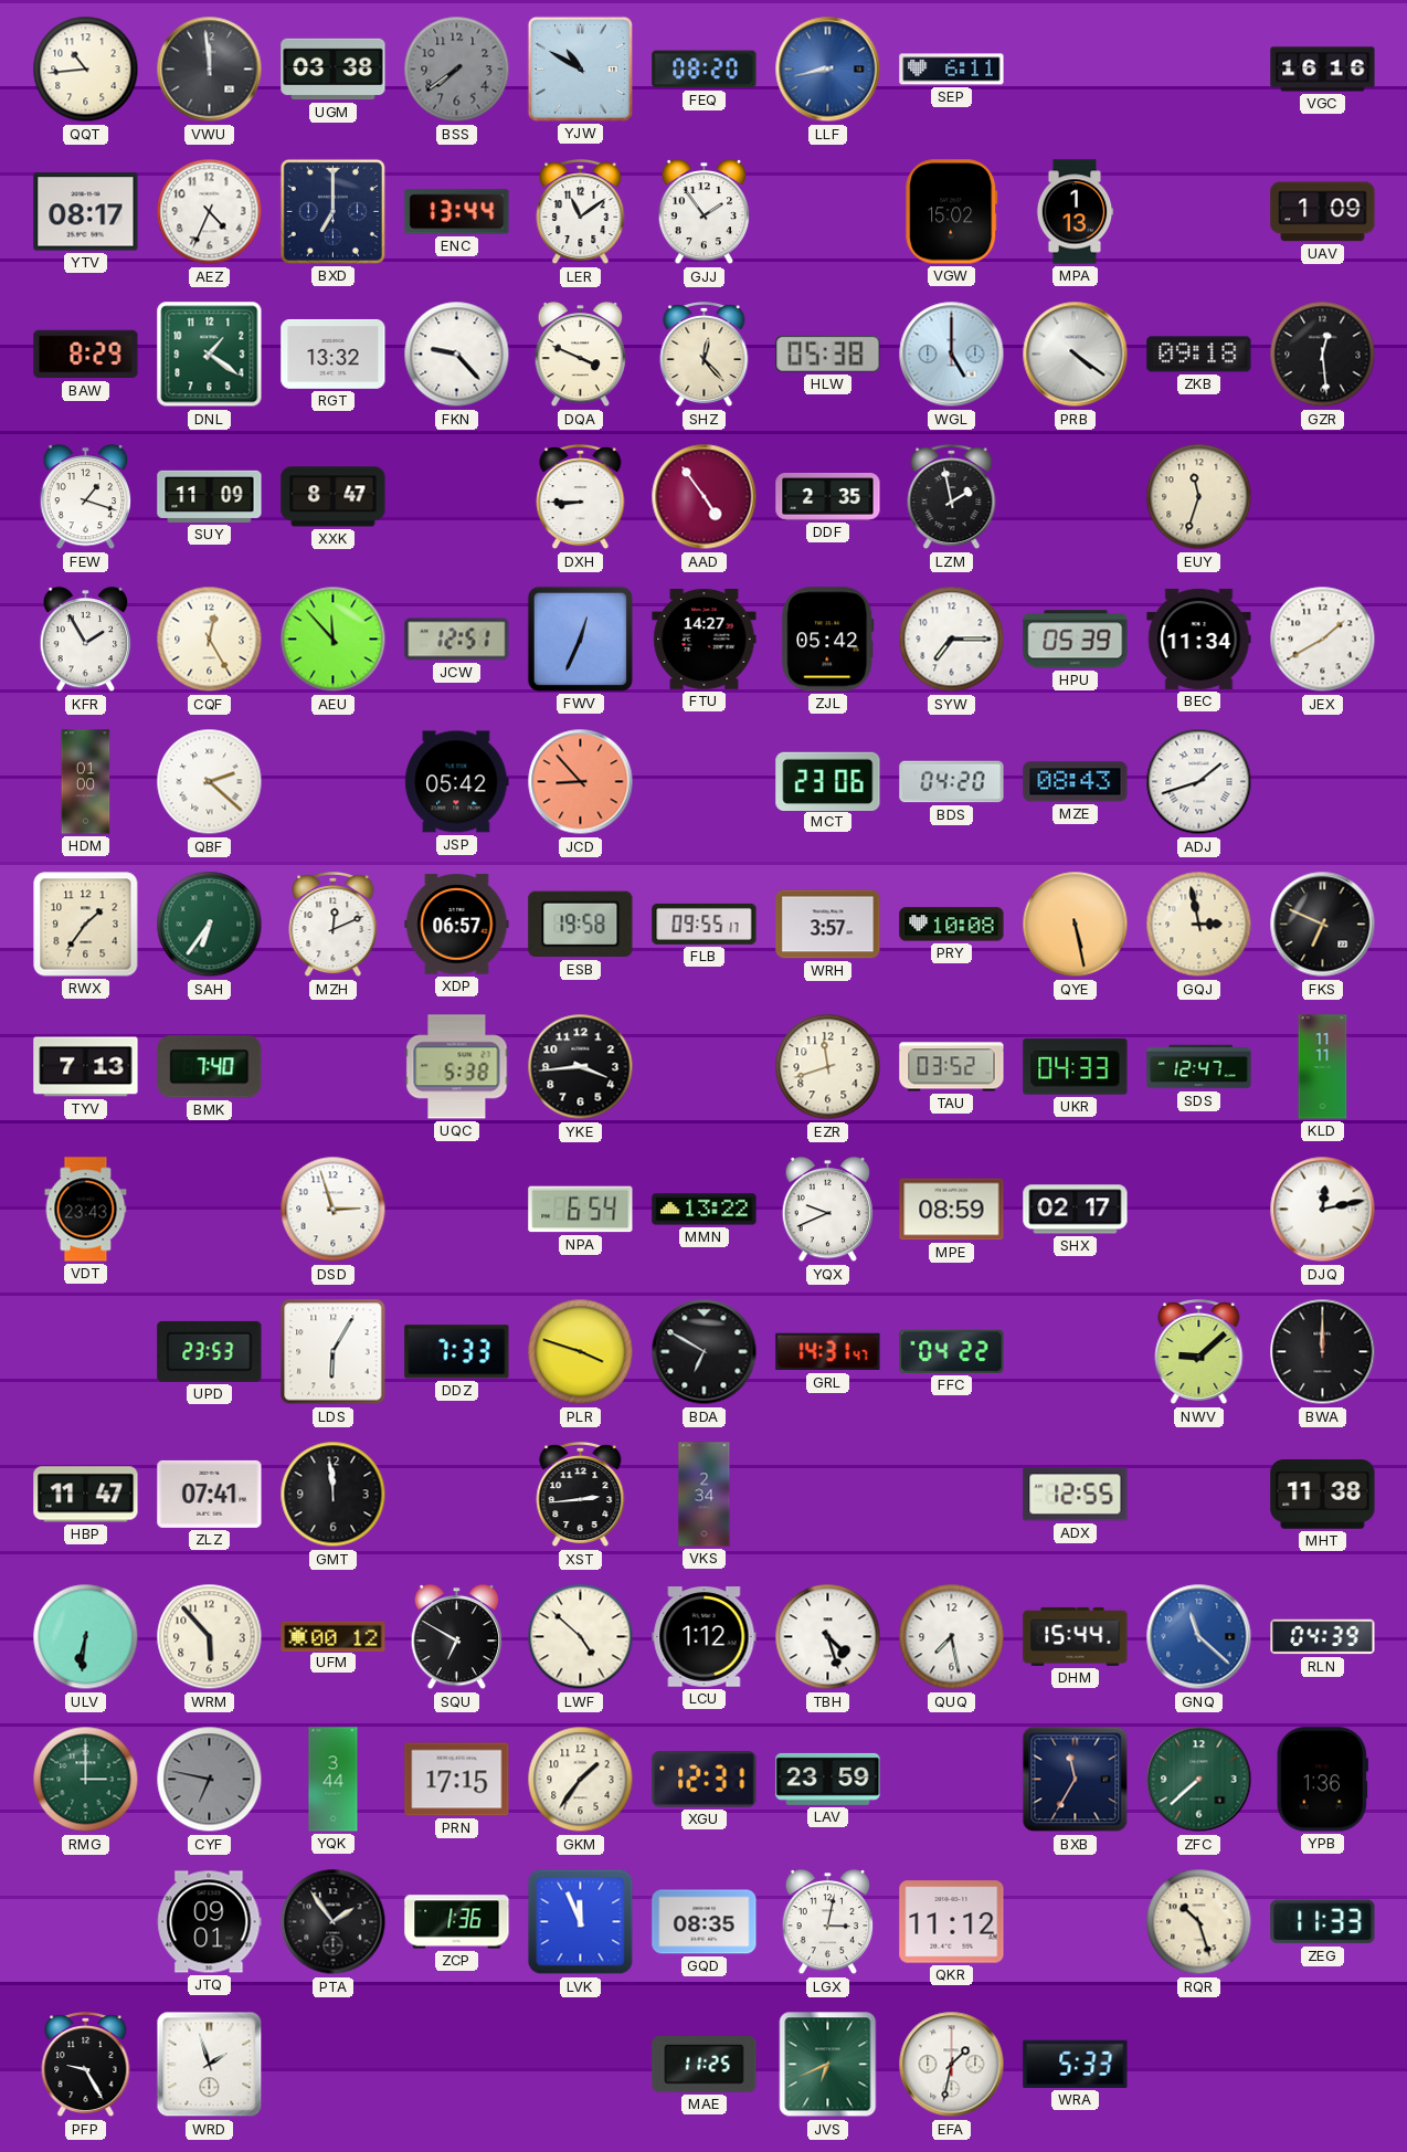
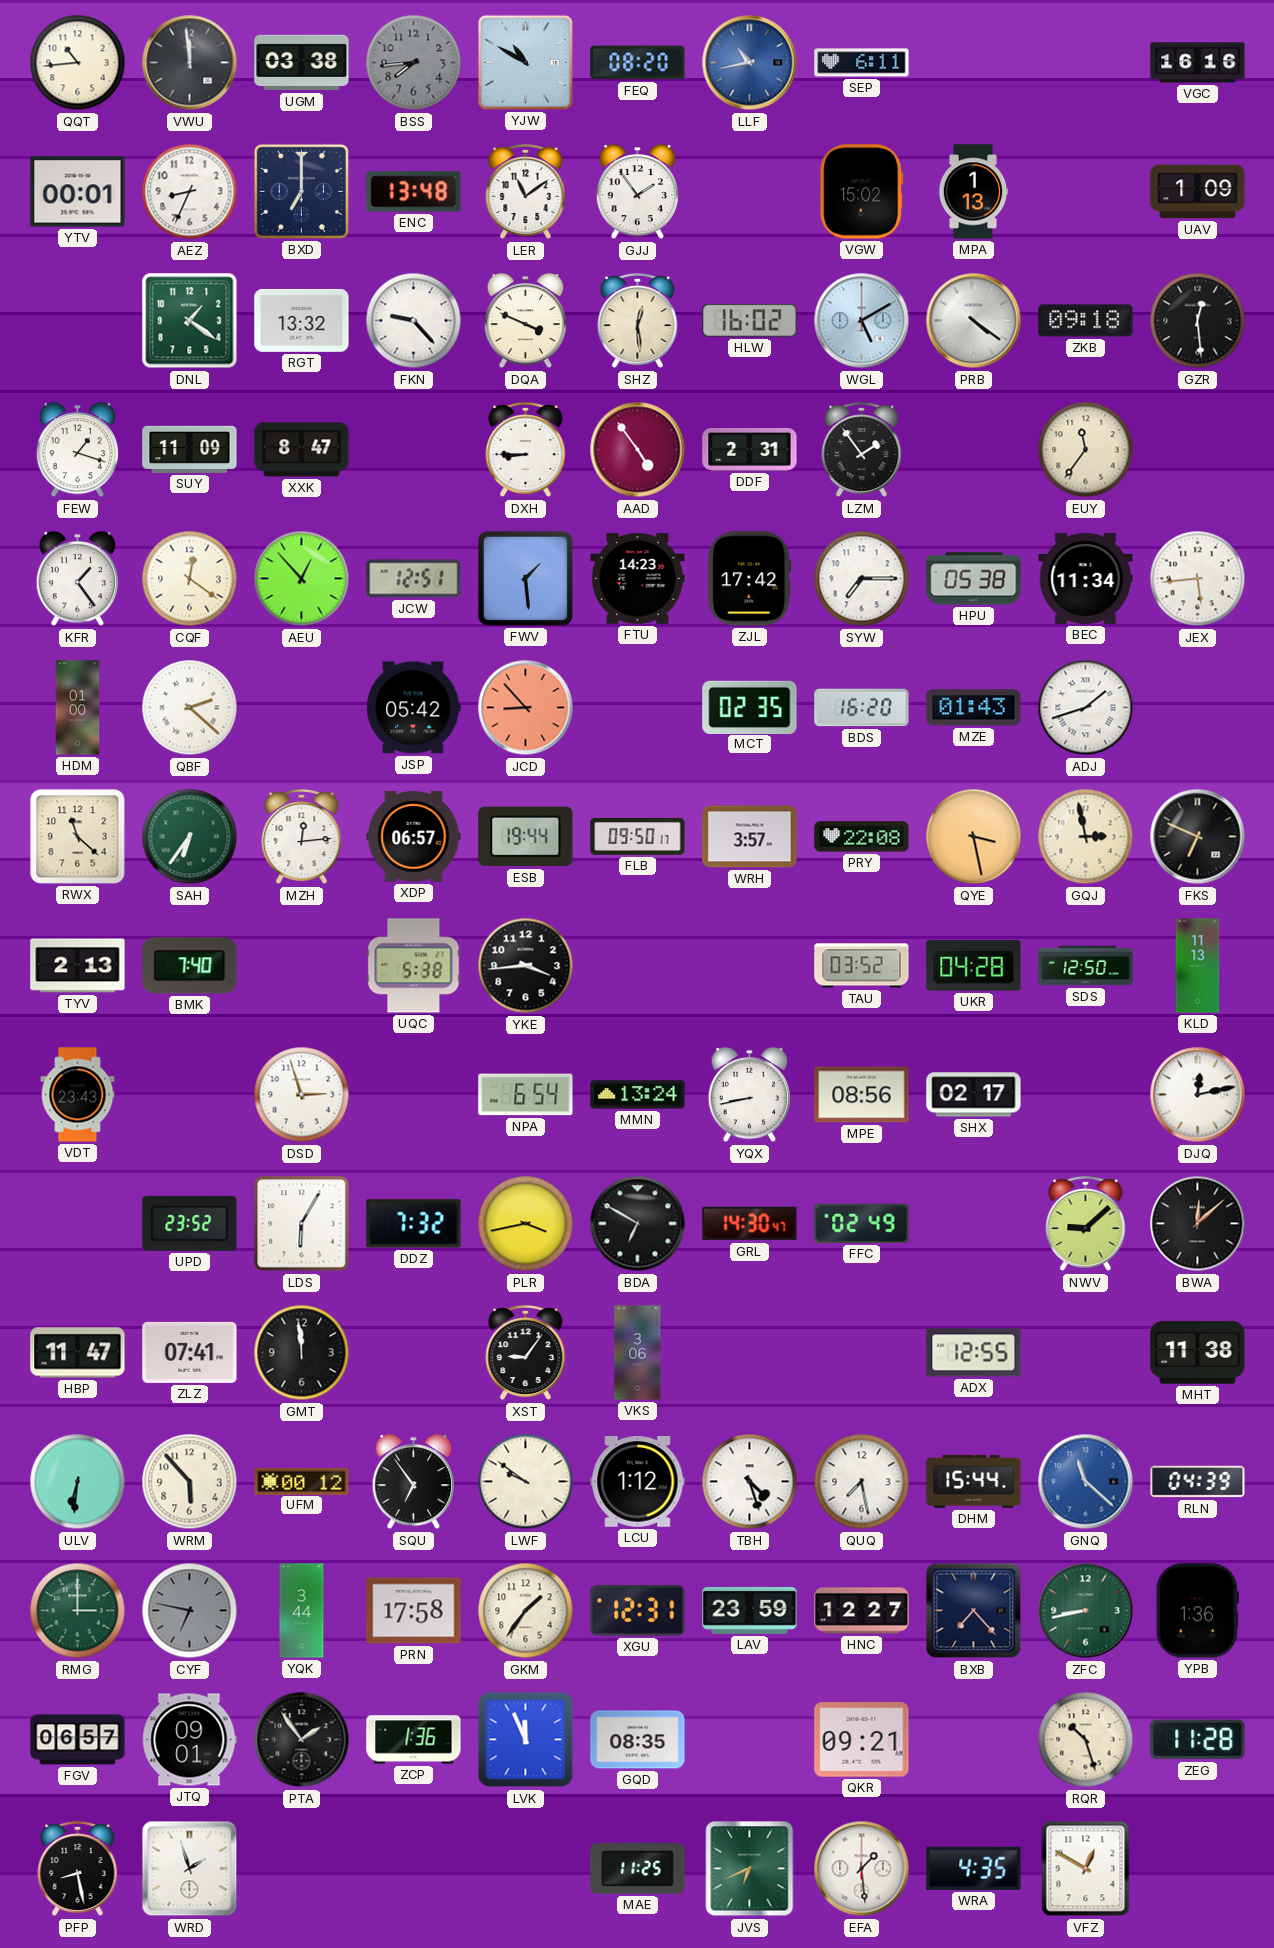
BSS: 7:39 -> 7:44 (414, 63)
LLF: 8:43 -> 10:43 (750, 63)
YTV: 08:17 -> 00:01 (78, 192)
AEZ: 4:34 -> 8:34 (190, 192)
ENC: 13:44 -> 13:48 (414, 192)
BAW: 8:29 -> none (86, 355)
SHZ: 12:23 -> 12:29 (638, 322)
HLW: 05:38 -> 16:02 (750, 320)
WGL: 5:00 -> 5:10 (862, 321)
DDF: 2:35 -> 2:31 (750, 450)
LZM: 1:58 -> 1:54 (862, 451)
EUY: 11:33 -> 11:36 (1086, 450)
KFR: 1:55 -> 1:24 (78, 579)
CQF: 12:25 -> 12:21 (190, 579)
AEU: 11:53 -> 12:53 (302, 579)
FWV: 12:34 -> 1:29 (525, 578)
FTU: 14:27 -> 14:23 (638, 579)
ZJL: 05:42 -> 17:42 (750, 579)
HPU: 05:39 -> 05:38 (974, 579)
JEX: 1:40 -> 5:44 (1198, 579)
MCT: 23:06 -> 02:35 (750, 707)
BDS: 04:20 -> 16:20 (862, 708)
MZE: 08:43 -> 01:43 (974, 708)
RWX: 1:36 -> 11:22 (78, 837)
MZH: 12:11 -> 12:14 (302, 838)
ESB: 19:58 -> 19:44 (526, 837)
FLB: 09:55 -> 09:50 (638, 836)
PRY: 10:08 -> 22:08 (862, 837)
QYE: 5:28 -> 3:28 (974, 837)
TYV: 7:13 -> 2:13 (78, 966)
EZR: 11:42 -> none (828, 1067)
UKR: 04:33 -> 04:28 (974, 966)
SDS: 12:47 -> 12:50 (1086, 966)
KLD: 11:11 -> 11:13 (1198, 966)
MMN: 13:22 -> 13:24 (638, 1095)
YQX: 9:41 -> 8:43 (750, 1095)
MPE: 08:59 -> 08:56 (862, 1095)
UPD: 23:53 -> 23:52 (190, 1223)
DDZ: 7:33 -> 7:32 (414, 1224)
PLR: 3:48 -> 3:43 (526, 1224)
GRL: 14:31 -> 14:30 (750, 1224)
FFC: 04:22 -> 02:49 (862, 1223)
BWA: 12:00 -> 12:08 (1198, 1224)
XST: 2:44 -> 9:06 (526, 1354)
VKS: 2:34 -> 3:06 (638, 1353)
SQU: 6:50 -> 6:54 (414, 1482)
LWF: 4:52 -> 9:51 (526, 1482)
PRN: 17:15 -> 17:58 (414, 1611)
HNC: none -> 12:27 (862, 1611)
BXB: 11:35 -> 7:23 (974, 1611)
ZFC: 7:38 -> 8:43 (1086, 1611)
FGV: none -> 06:57 (78, 1740)
LGX: 3:02 -> none (828, 1922)
QKR: 11:12 -> 09:21 (862, 1740)
ZEG: 11:33 -> 11:28 (1198, 1740)
PFP: 9:25 -> 8:28 (78, 1870)
EFA: 1:32 -> 1:29 (862, 1869)
WRA: 5:33 -> 4:35 (974, 1868)
VFZ: none -> 12:50 (1086, 1869)
